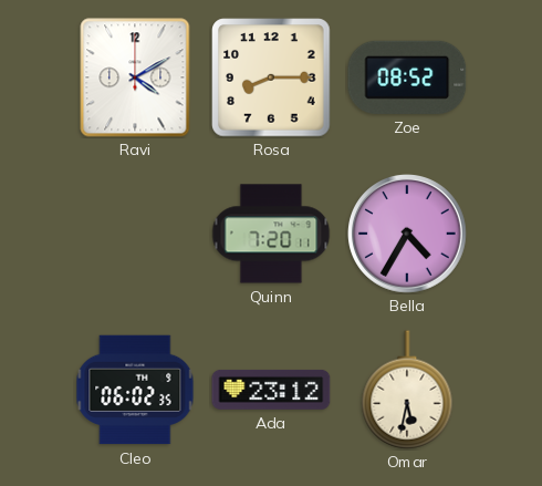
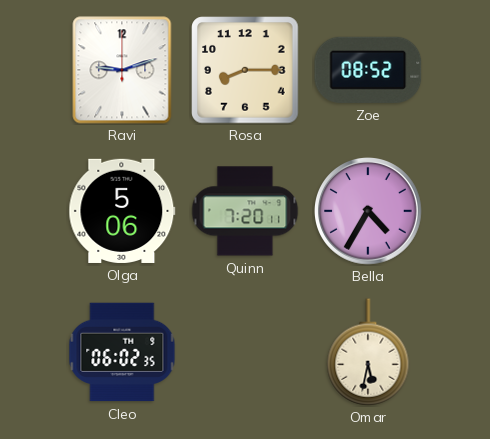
Ravi: 4:10 -> 9:12 (122, 70)
Olga: none -> 5:06 (122, 211)
Ada: 23:12 -> none (271, 390)
